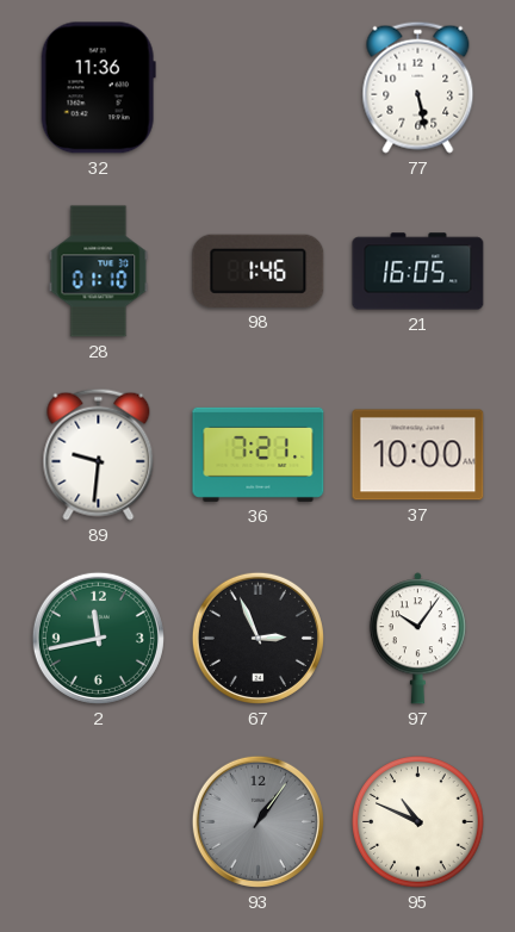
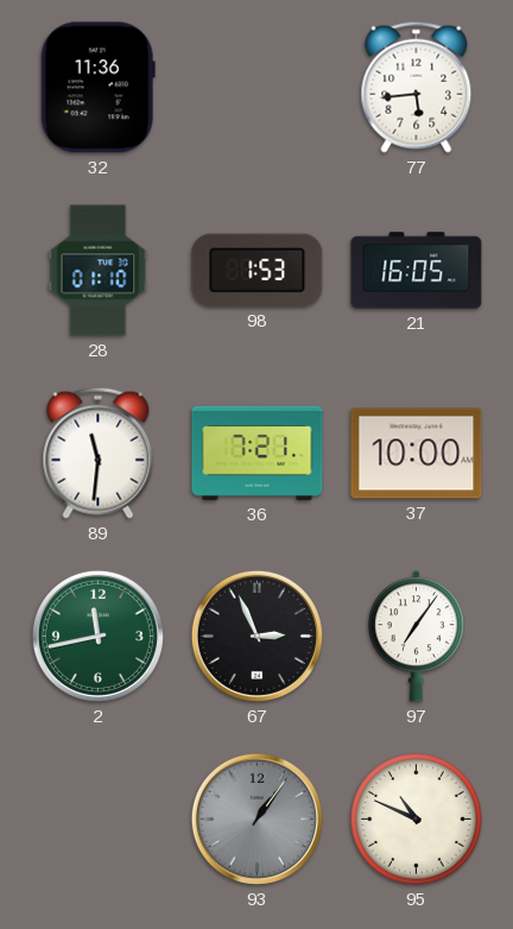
77: 5:28 -> 5:44 (417, 87)
98: 1:46 -> 1:53 (258, 270)
89: 9:31 -> 11:31 (99, 453)
97: 10:06 -> 7:06 (416, 637)
